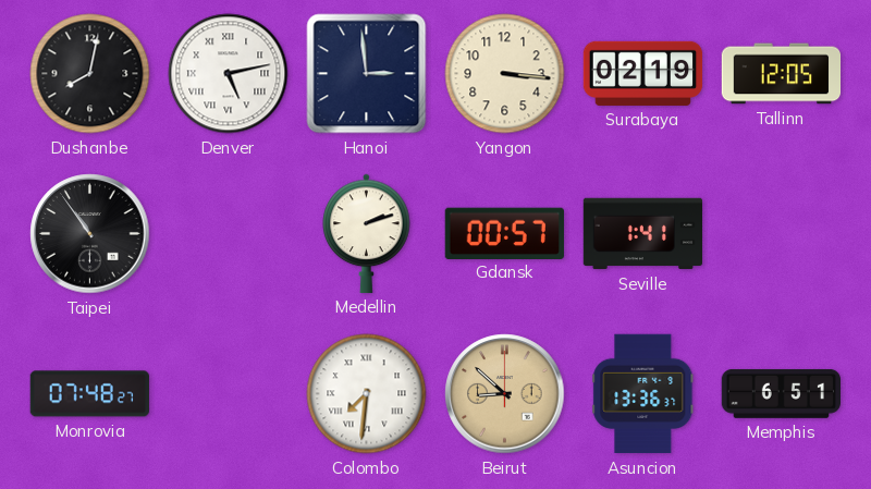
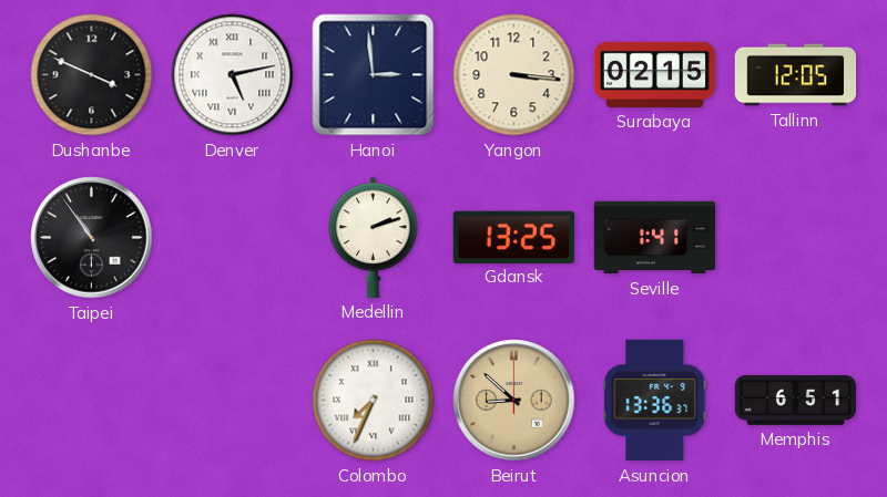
Dushanbe: 8:02 -> 3:49 (92, 75)
Surabaya: 02:19 -> 02:15 (655, 74)
Gdansk: 00:57 -> 13:25 (513, 237)
Monrovia: 07:48 -> none (89, 394)
Colombo: 7:31 -> 7:34 (374, 401)
